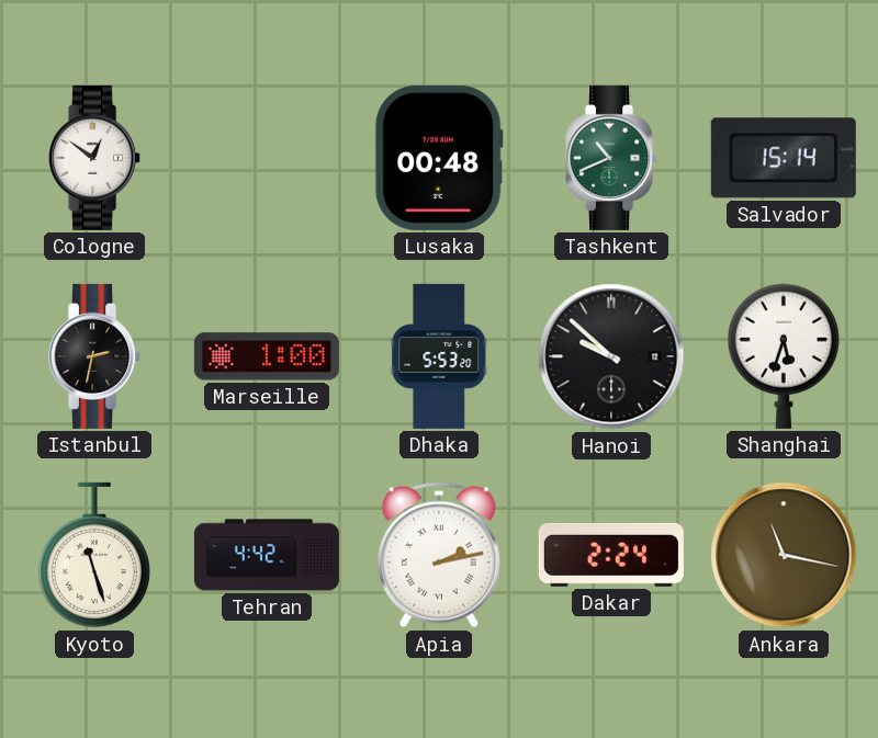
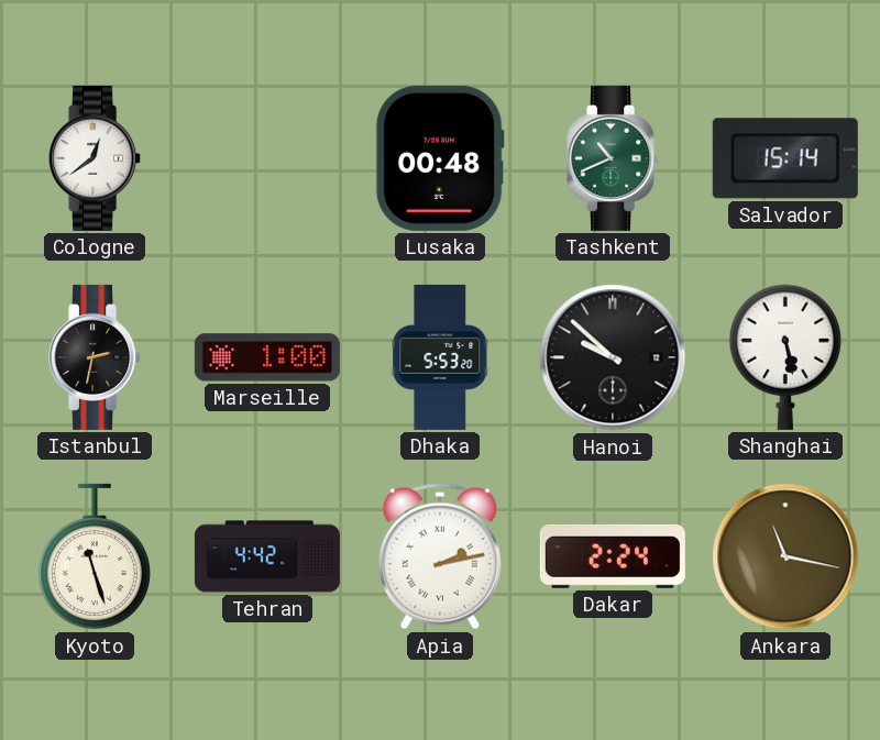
Cologne: 12:51 -> 12:39 (96, 158)
Shanghai: 5:33 -> 5:28 (785, 357)
